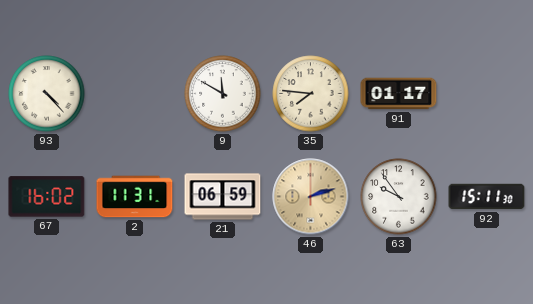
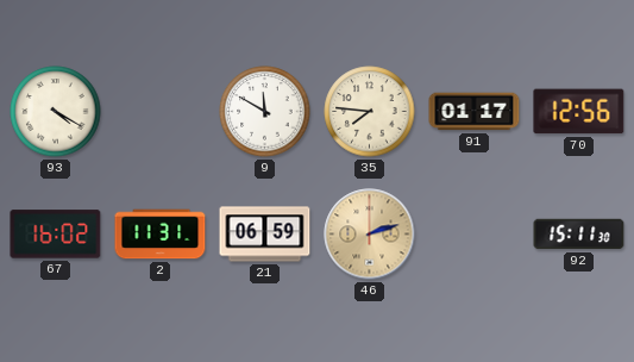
93: 4:23 -> 4:20 (56, 112)
70: none -> 12:56 (579, 112)
63: 9:54 -> none (399, 197)
